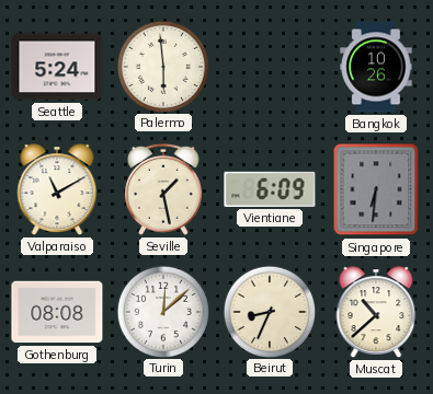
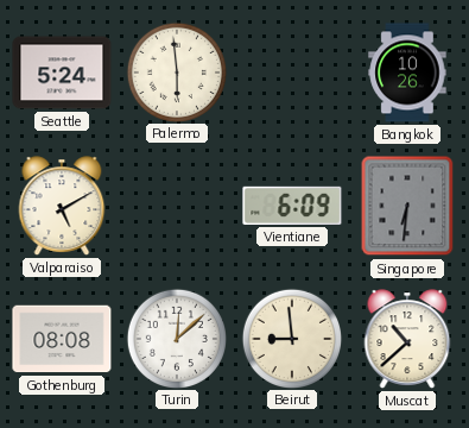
Valparaiso: 11:10 -> 5:10 (62, 206)
Seville: 1:28 -> none (164, 189)
Beirut: 8:34 -> 8:59 (291, 338)
